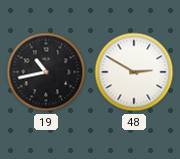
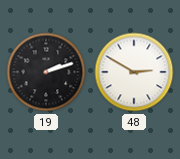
19: 10:43 -> 2:12 (46, 72)
